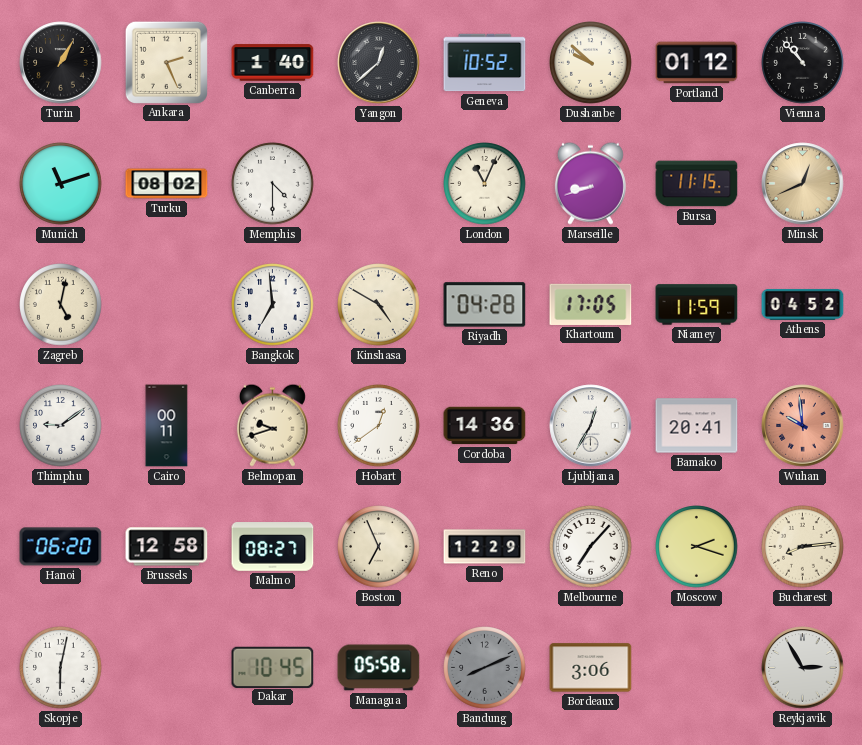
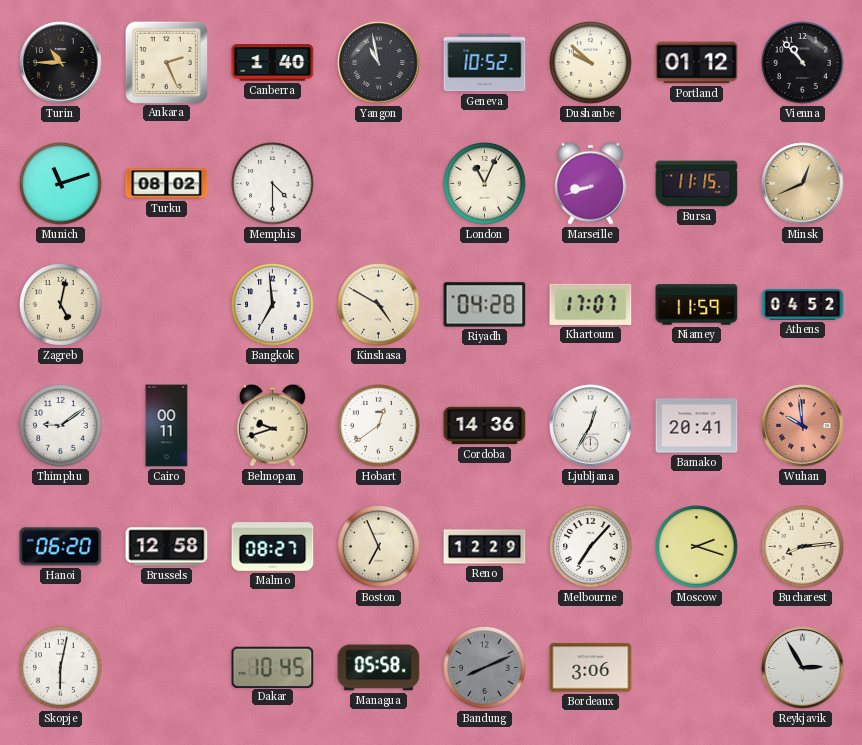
Turin: 1:05 -> 10:45 (61, 63)
Yangon: 12:38 -> 10:58 (379, 63)
Khartoum: 17:05 -> 17:07 (591, 304)
